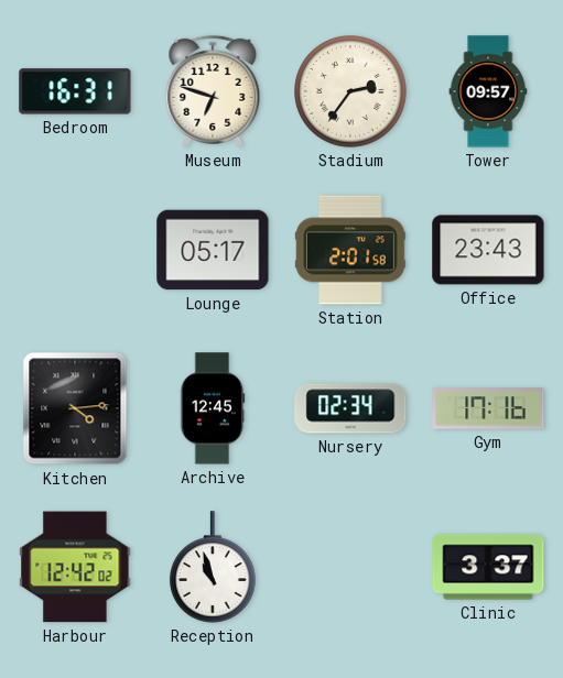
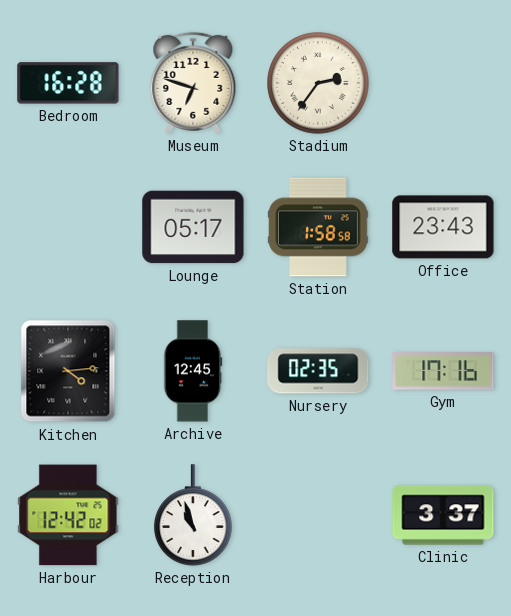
Bedroom: 16:31 -> 16:28 (68, 83)
Tower: 09:57 -> none (488, 91)
Station: 2:01 -> 1:58 (318, 227)
Nursery: 02:34 -> 02:35 (318, 371)
